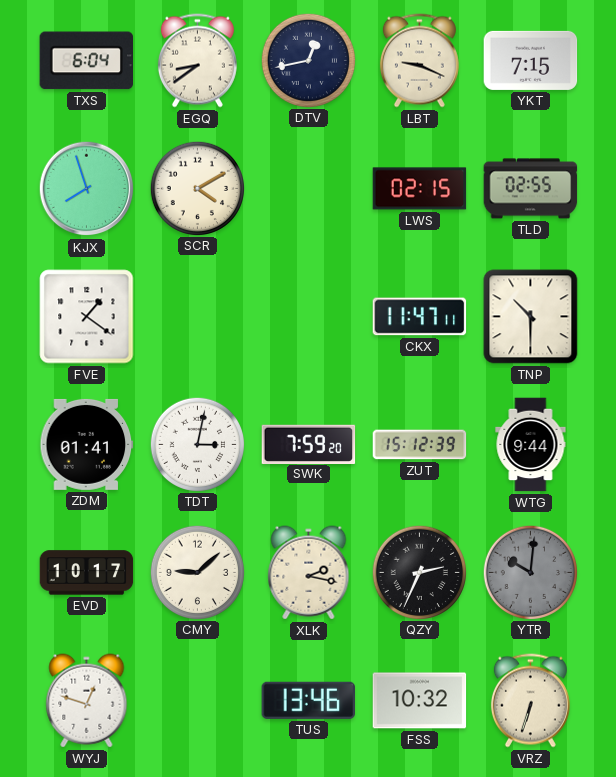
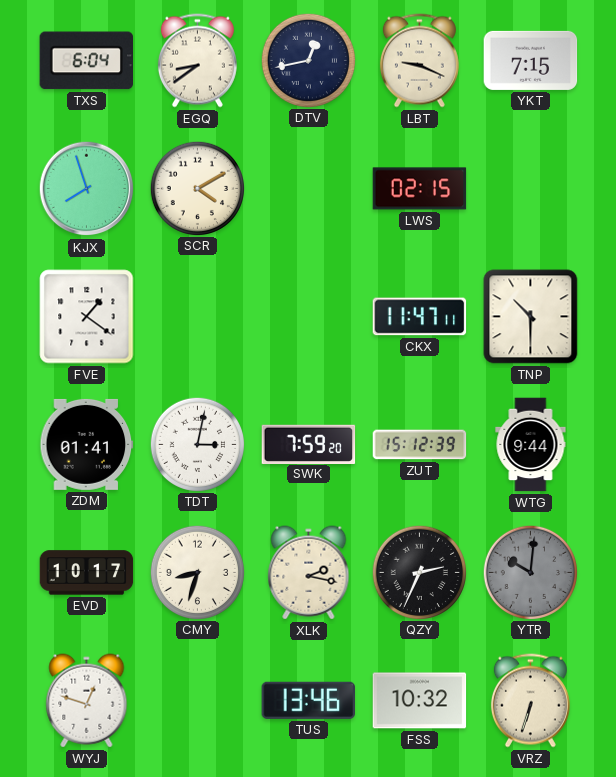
TLD: 02:55 -> none (531, 189)
CMY: 9:08 -> 8:33 (197, 572)
